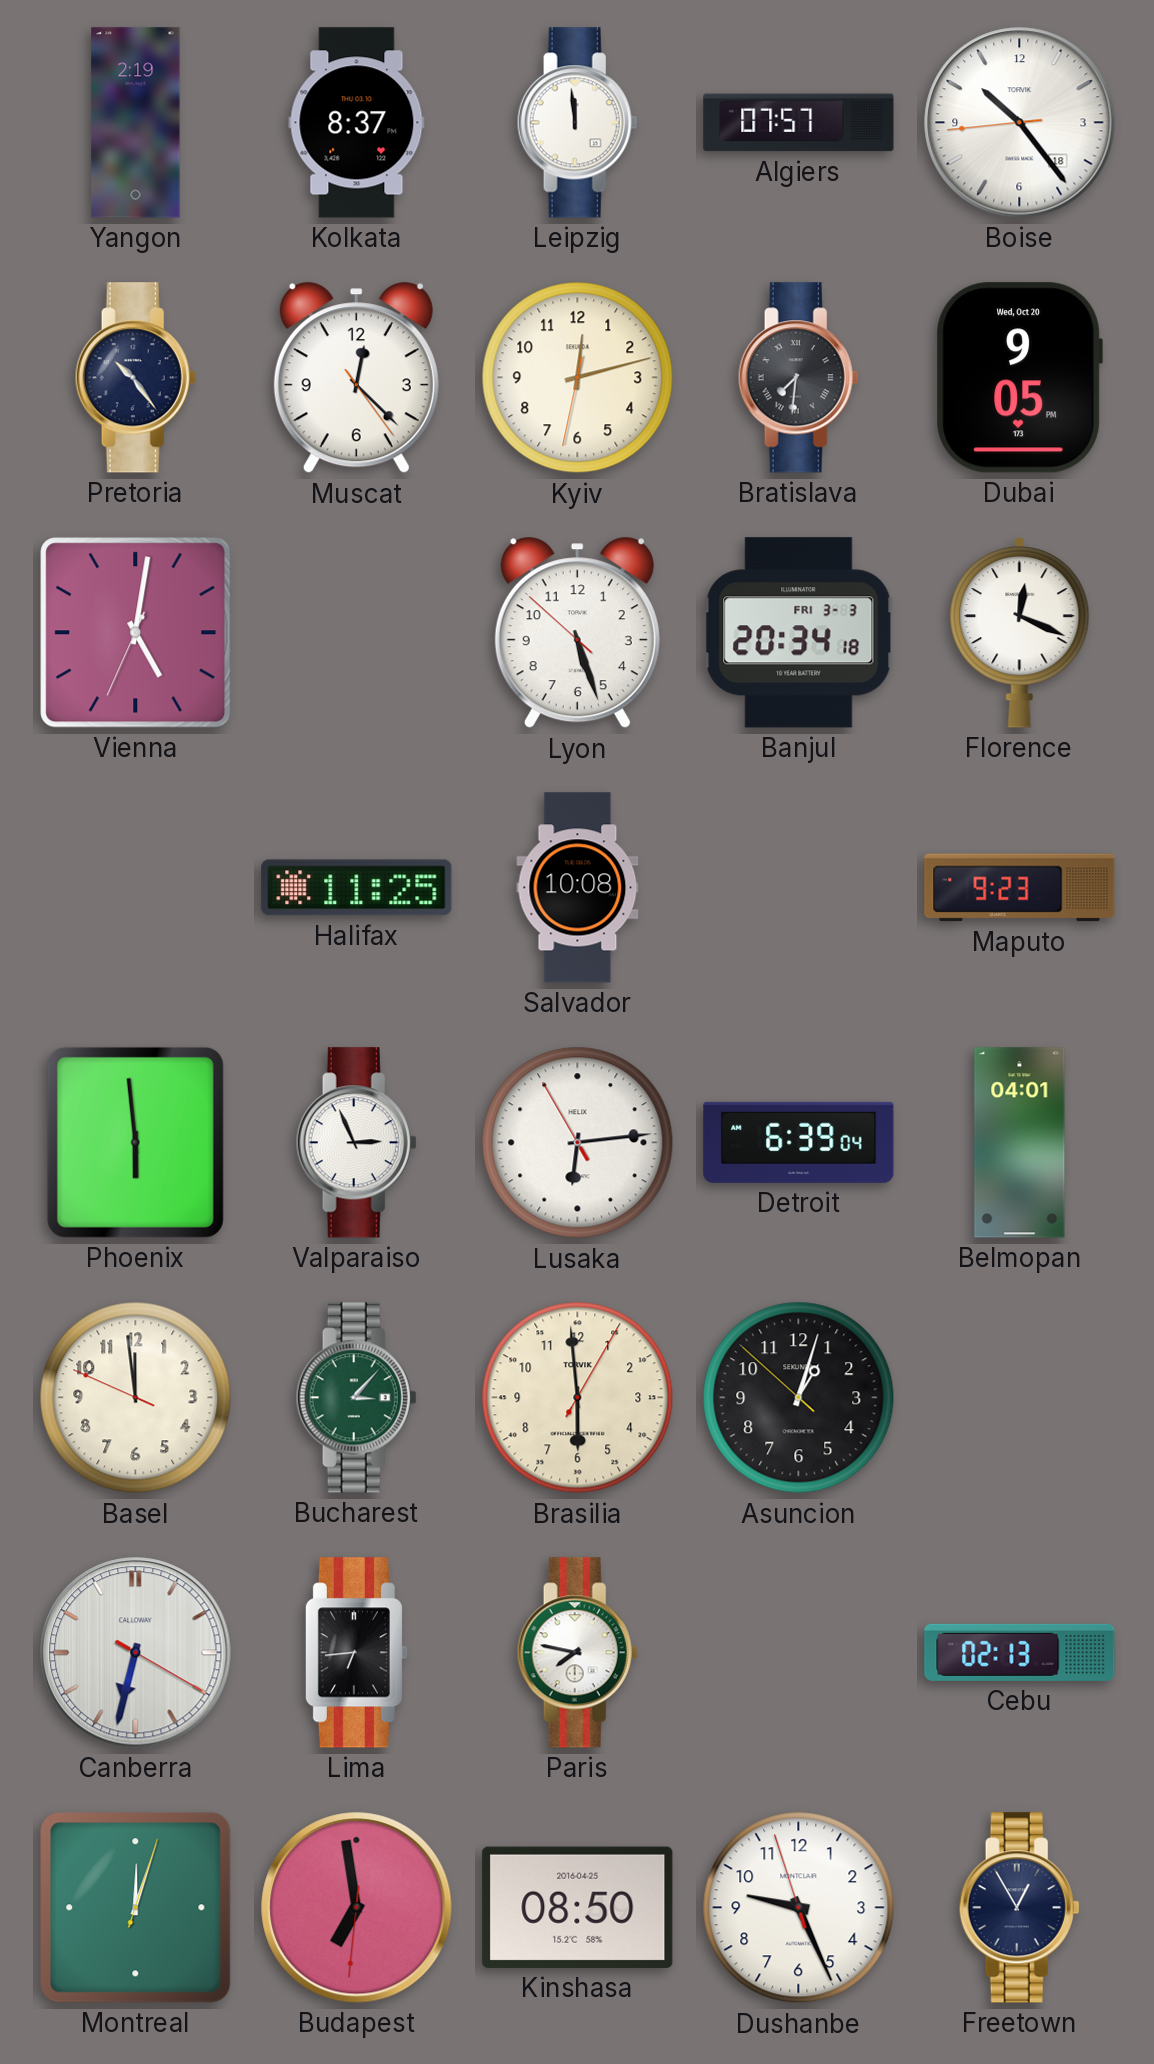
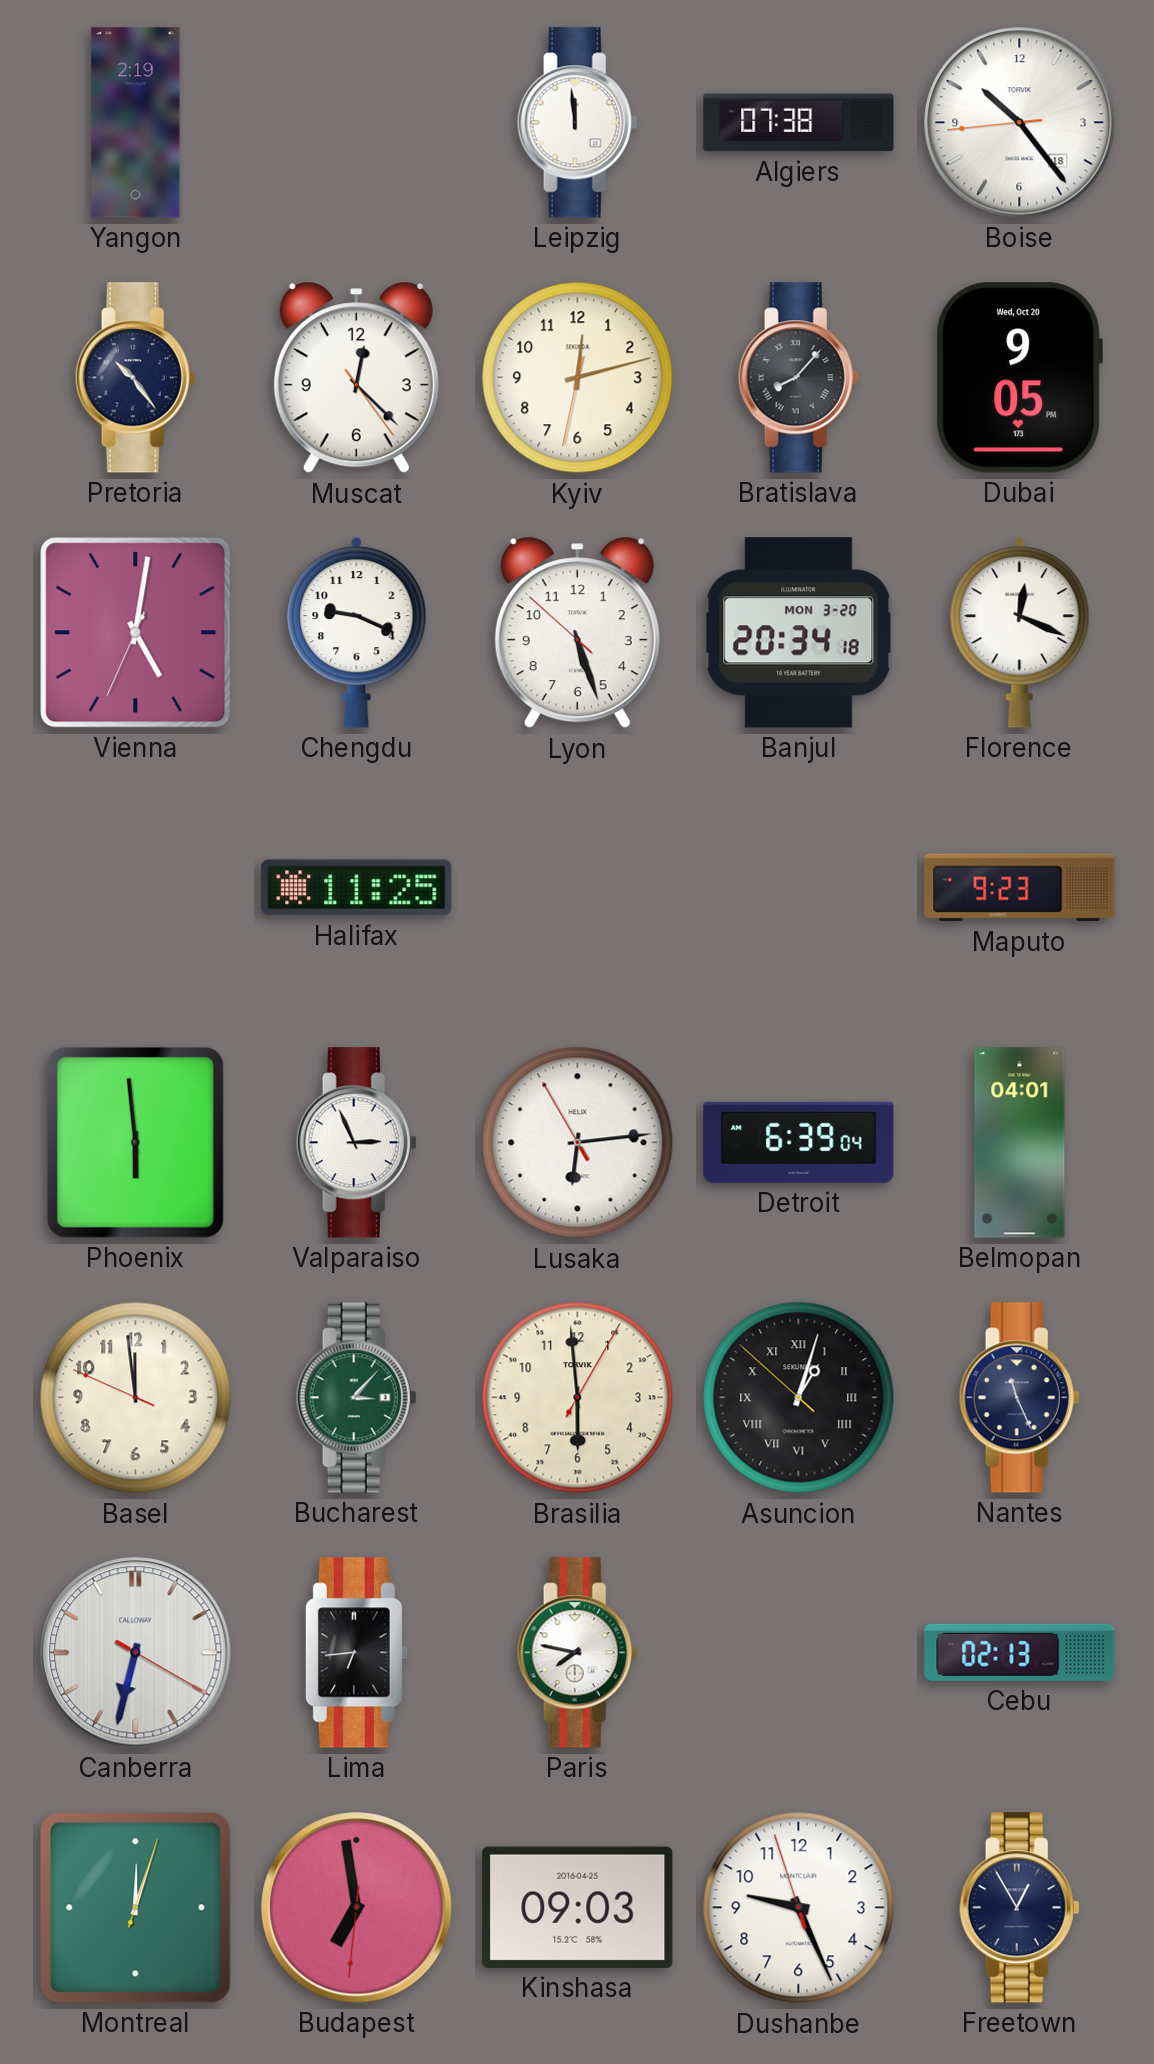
Kolkata: 8:37 -> none (357, 123)
Algiers: 07:57 -> 07:38 (799, 123)
Bratislava: 7:31 -> 8:07 (798, 378)
Chengdu: none -> 9:19 (357, 632)
Banjul date: FRI 3-3 -> MON 3-20 (799, 633)
Salvador: 10:08 -> none (578, 888)
Asuncion numerals: Arabic -> Roman (799, 1398)
Nantes: none -> 11:26 (1019, 1398)
Kinshasa: 08:50 -> 09:03 (578, 1907)
